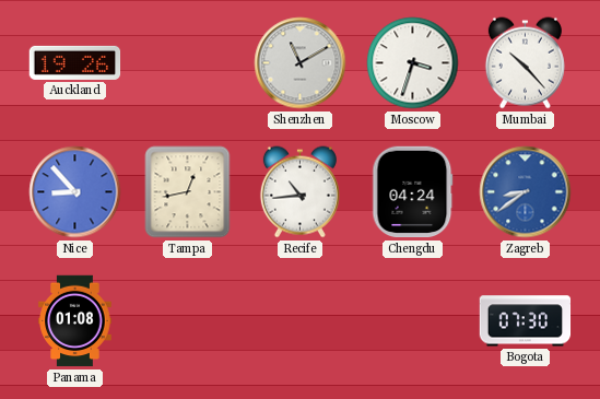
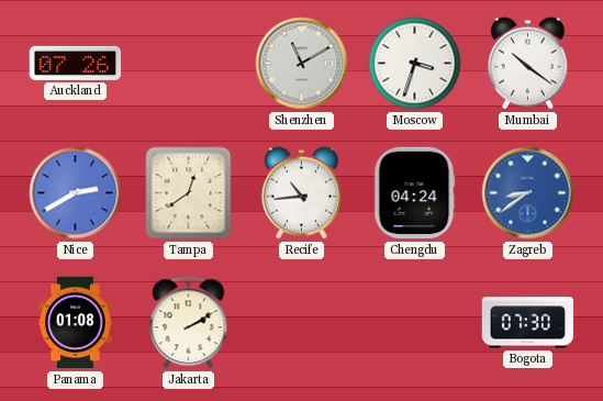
Auckland: 19:26 -> 07:26 (76, 63)
Mumbai: 10:23 -> 10:21 (527, 64)
Nice: 8:53 -> 2:40 (76, 193)
Tampa: 12:43 -> 12:39 (189, 193)
Jakarta: none -> 2:10 (189, 323)
